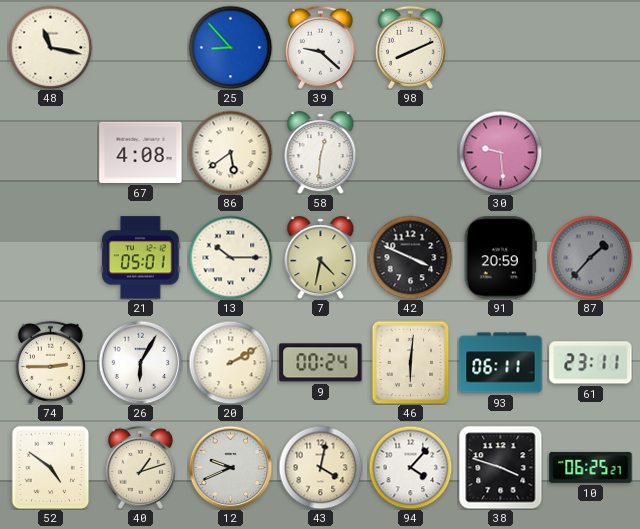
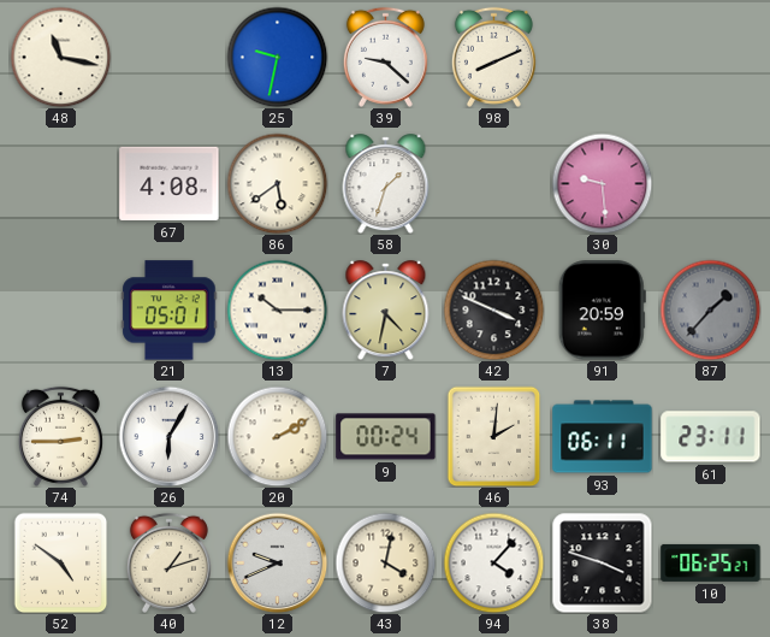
25: 8:53 -> 9:32 (277, 57)
58: 12:31 -> 1:33 (386, 184)
46: 6:01 -> 2:01 (494, 436)
